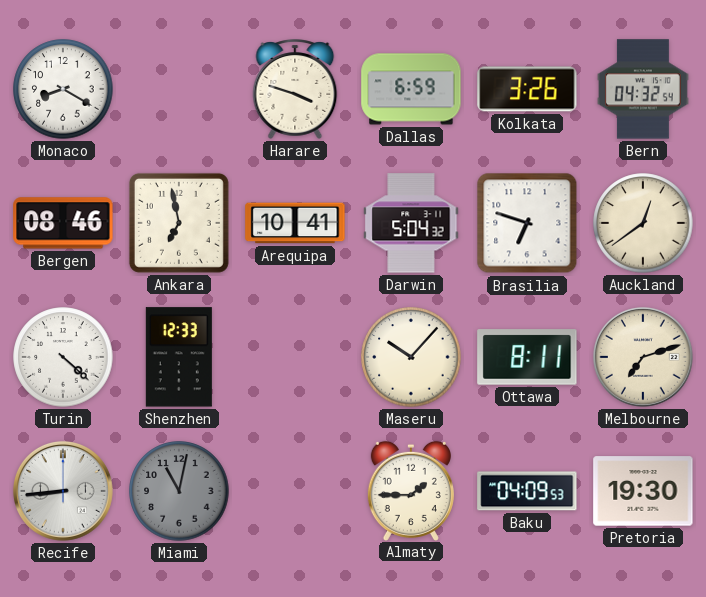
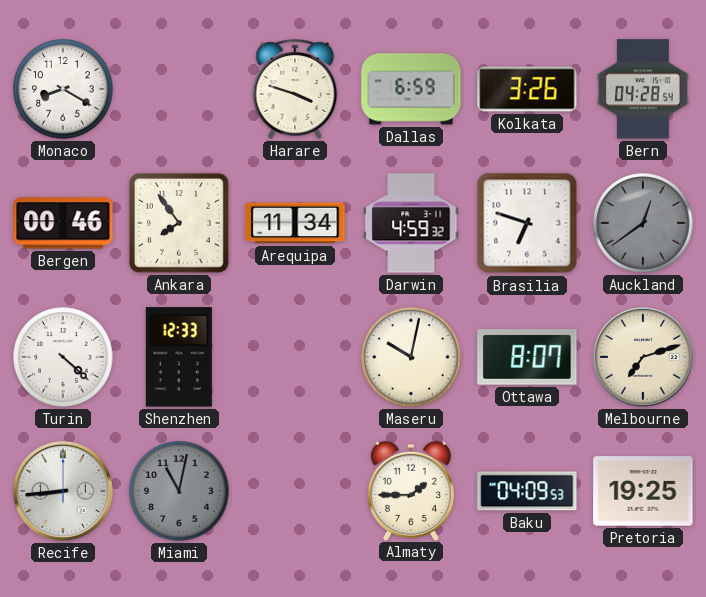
Bern: 04:32 -> 04:28 (643, 89)
Bergen: 08:46 -> 00:46 (63, 223)
Ankara: 6:58 -> 7:54 (179, 223)
Arequipa: 10:41 -> 11:34 (295, 223)
Darwin: 5:04 -> 4:59 (411, 223)
Auckland dial: cream -> grey (643, 223)
Maseru: 10:07 -> 10:02 (411, 357)
Ottawa: 8:11 -> 8:07 (527, 357)
Pretoria: 19:30 -> 19:25 (643, 491)
